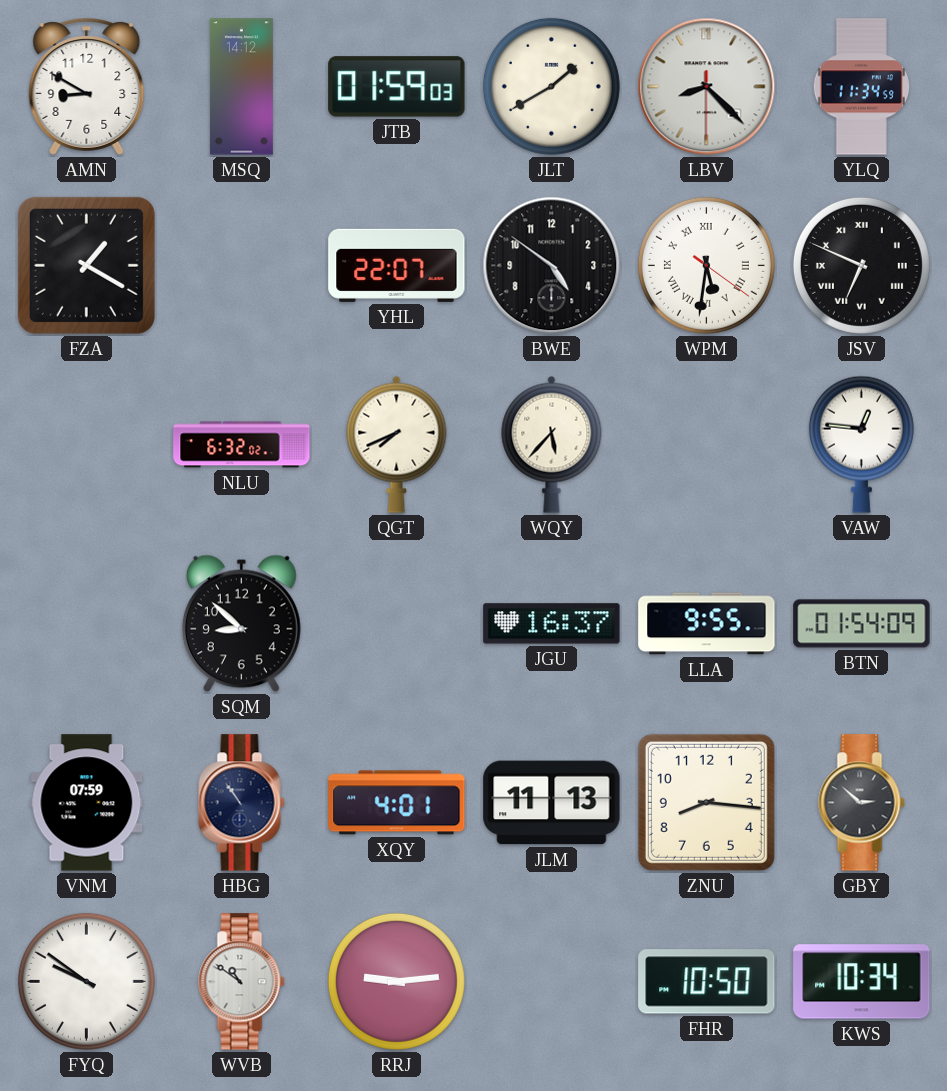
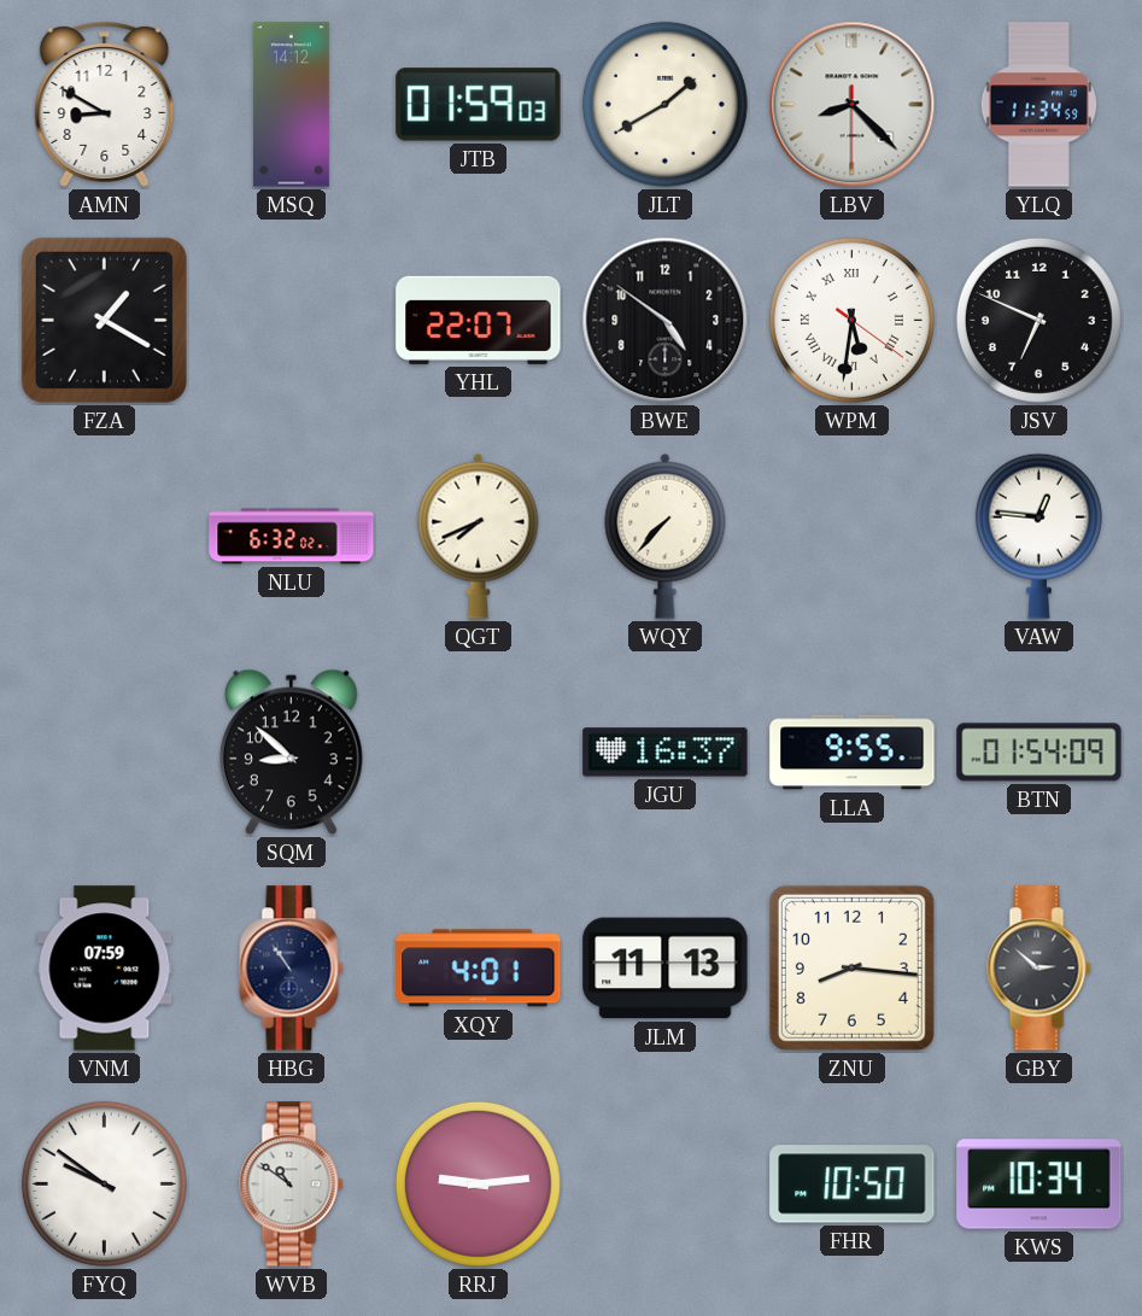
JSV numerals: Roman -> Arabic (1038, 320)
WQY: 5:37 -> 7:37 (666, 536)
